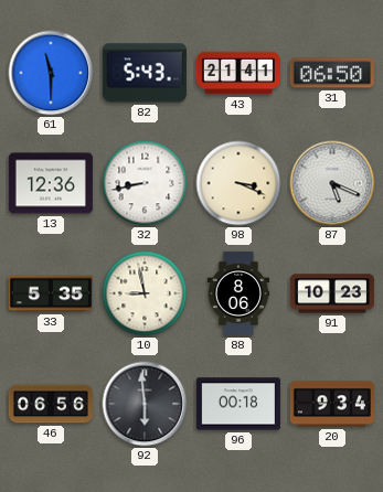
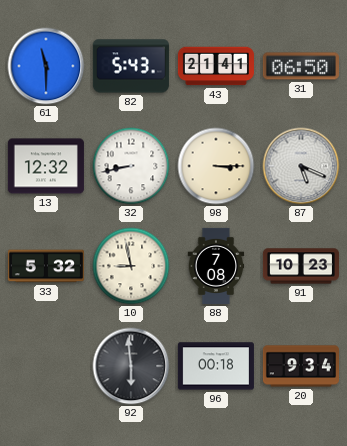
13: 12:36 -> 12:32 (46, 166)
98: 3:19 -> 3:15 (216, 166)
33: 5:35 -> 5:32 (46, 266)
88: 8:06 -> 7:08 (216, 266)
46: 06:56 -> none (51, 404)
